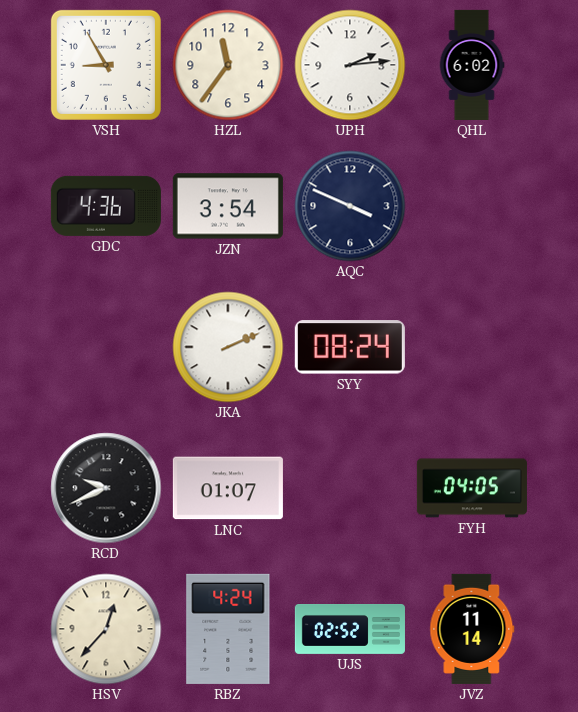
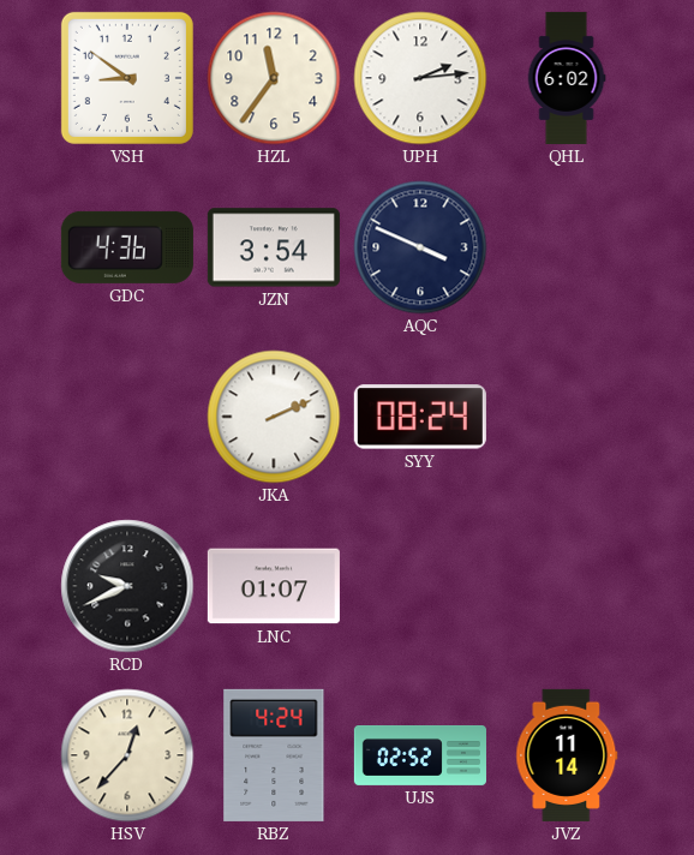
VSH: 8:55 -> 8:51 (127, 78)
FYH: 04:05 -> none (472, 488)
